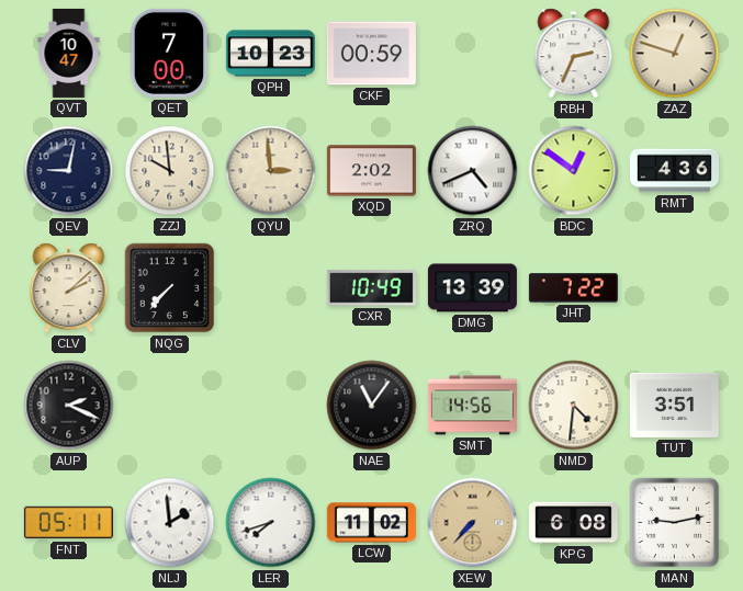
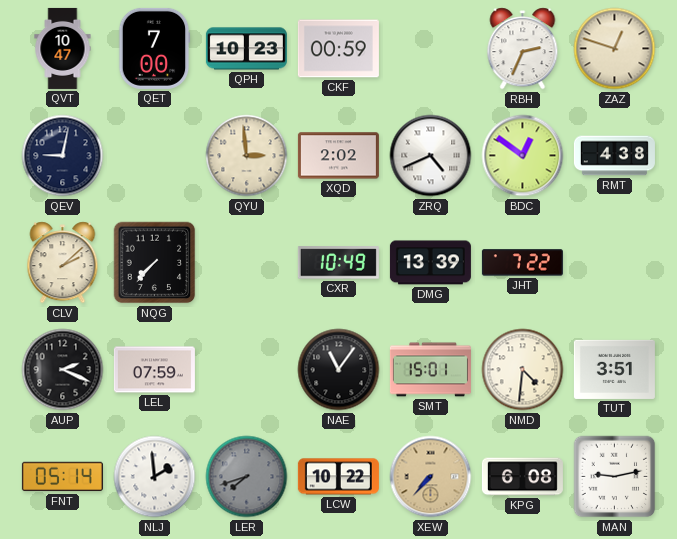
ZZJ: 9:59 -> none (170, 171)
RMT: 4:36 -> 4:38 (614, 156)
LEL: none -> 07:59 (154, 370)
SMT: 14:56 -> 15:01 (430, 370)
FNT: 05:11 -> 05:14 (62, 477)
LER dial: white -> grey (247, 477)
LCW: 11:02 -> 10:22 (338, 477)
